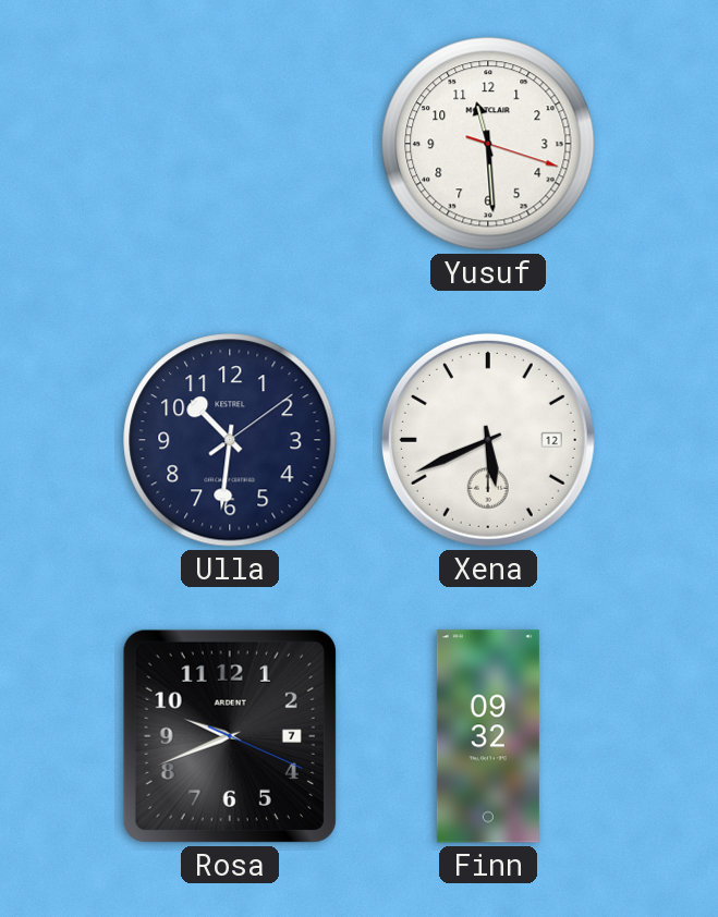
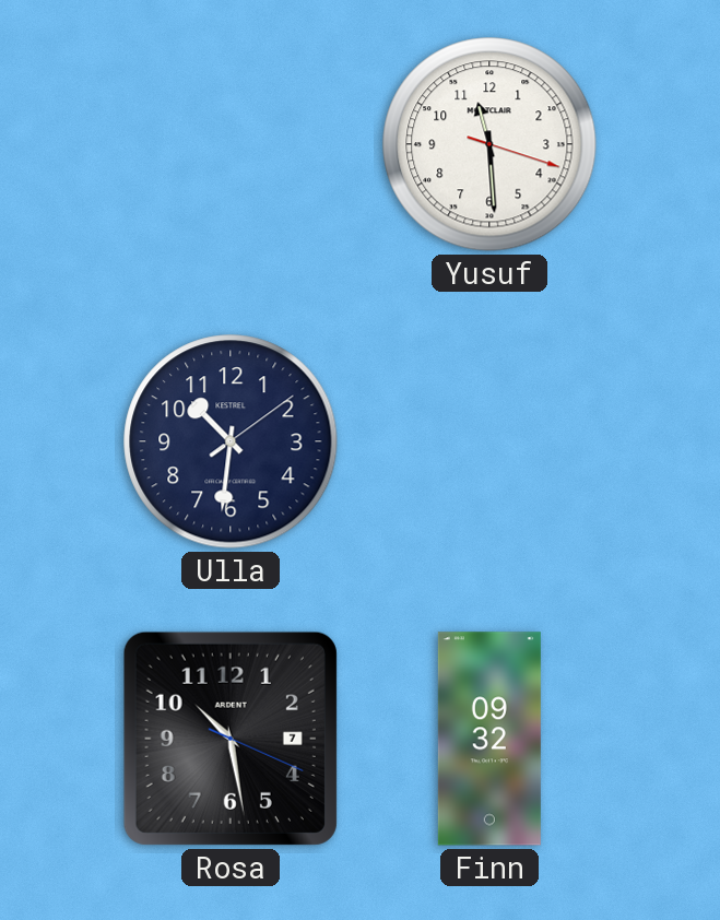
Xena: 5:41 -> none (488, 440)
Rosa: 9:41 -> 10:28 (231, 739)
